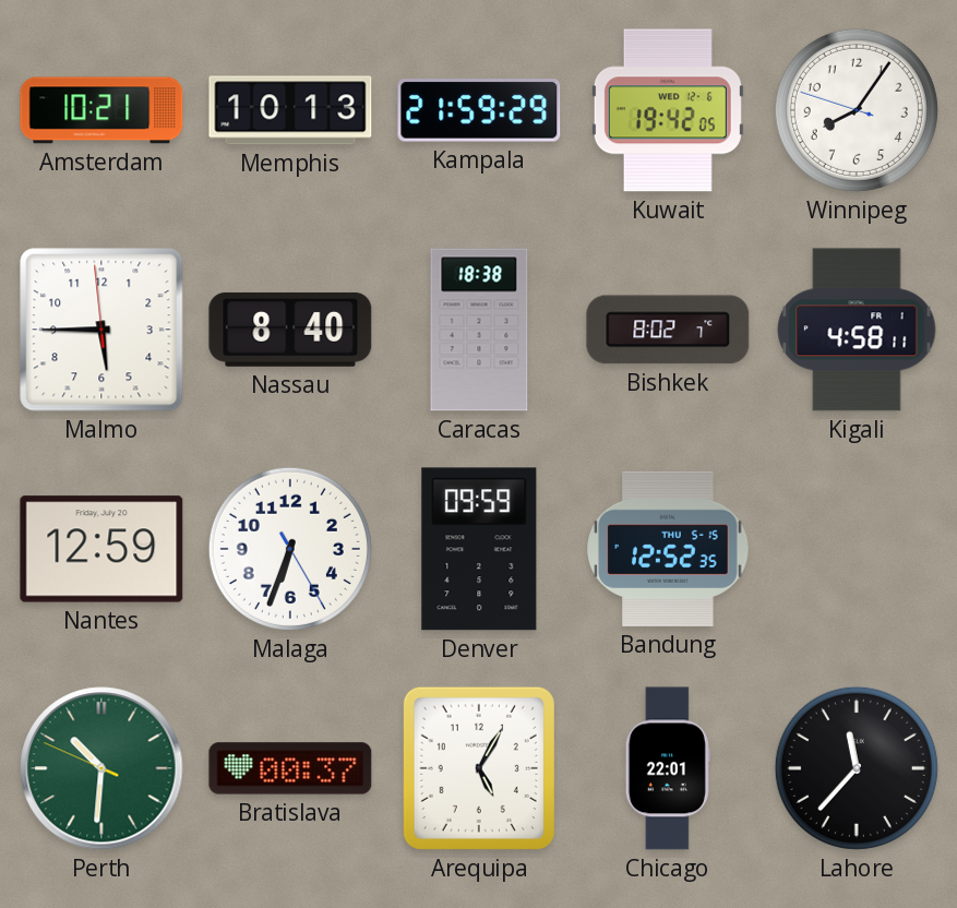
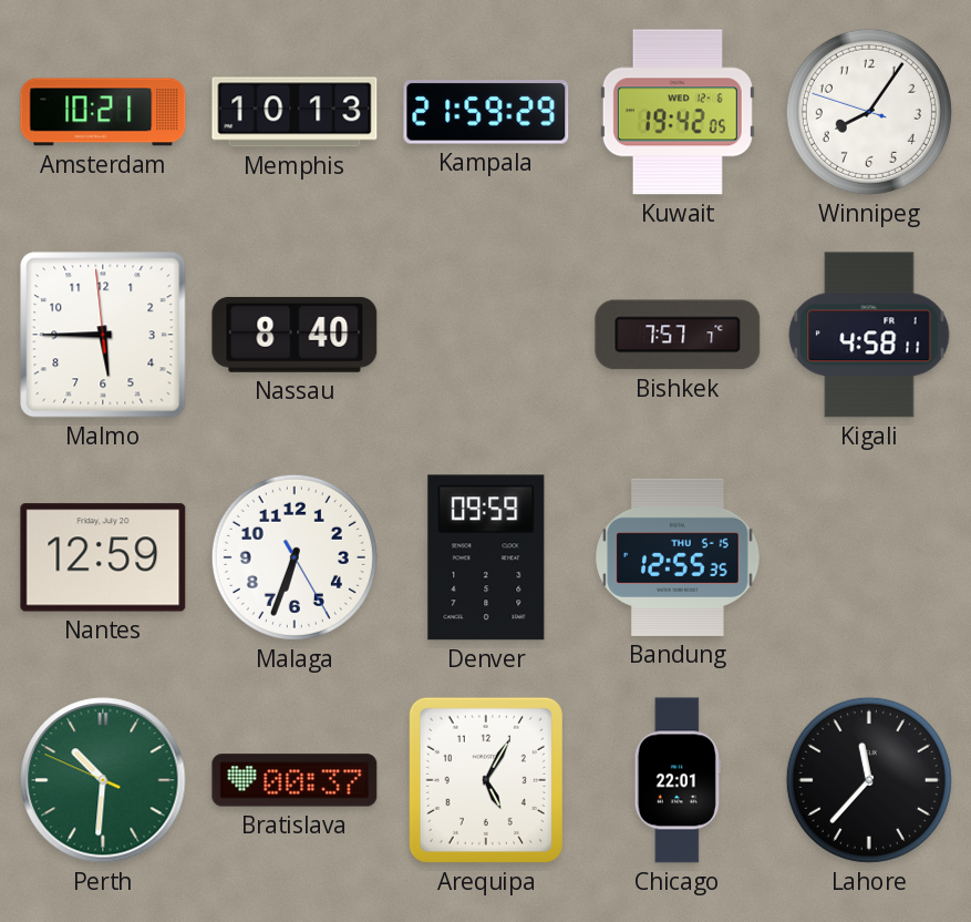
Caracas: 18:38 -> none (479, 330)
Bishkek: 8:02 -> 7:57 (678, 335)
Bandung: 12:52 -> 12:55 (678, 557)
